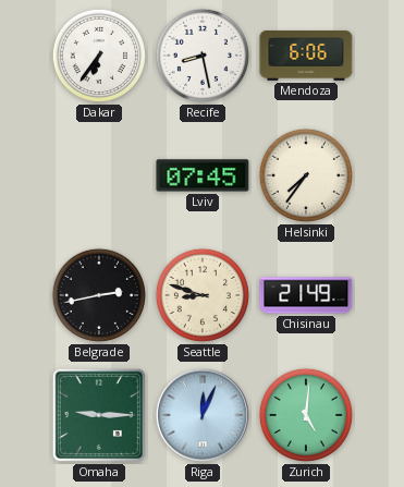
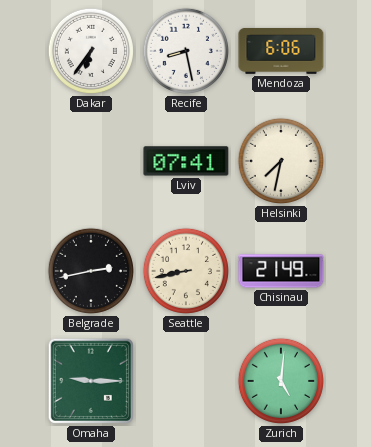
Lviv: 07:45 -> 07:41 (186, 161)
Helsinki: 7:36 -> 7:32 (281, 161)
Seattle: 8:48 -> 8:43 (186, 271)
Riga: 12:04 -> none (203, 415)
